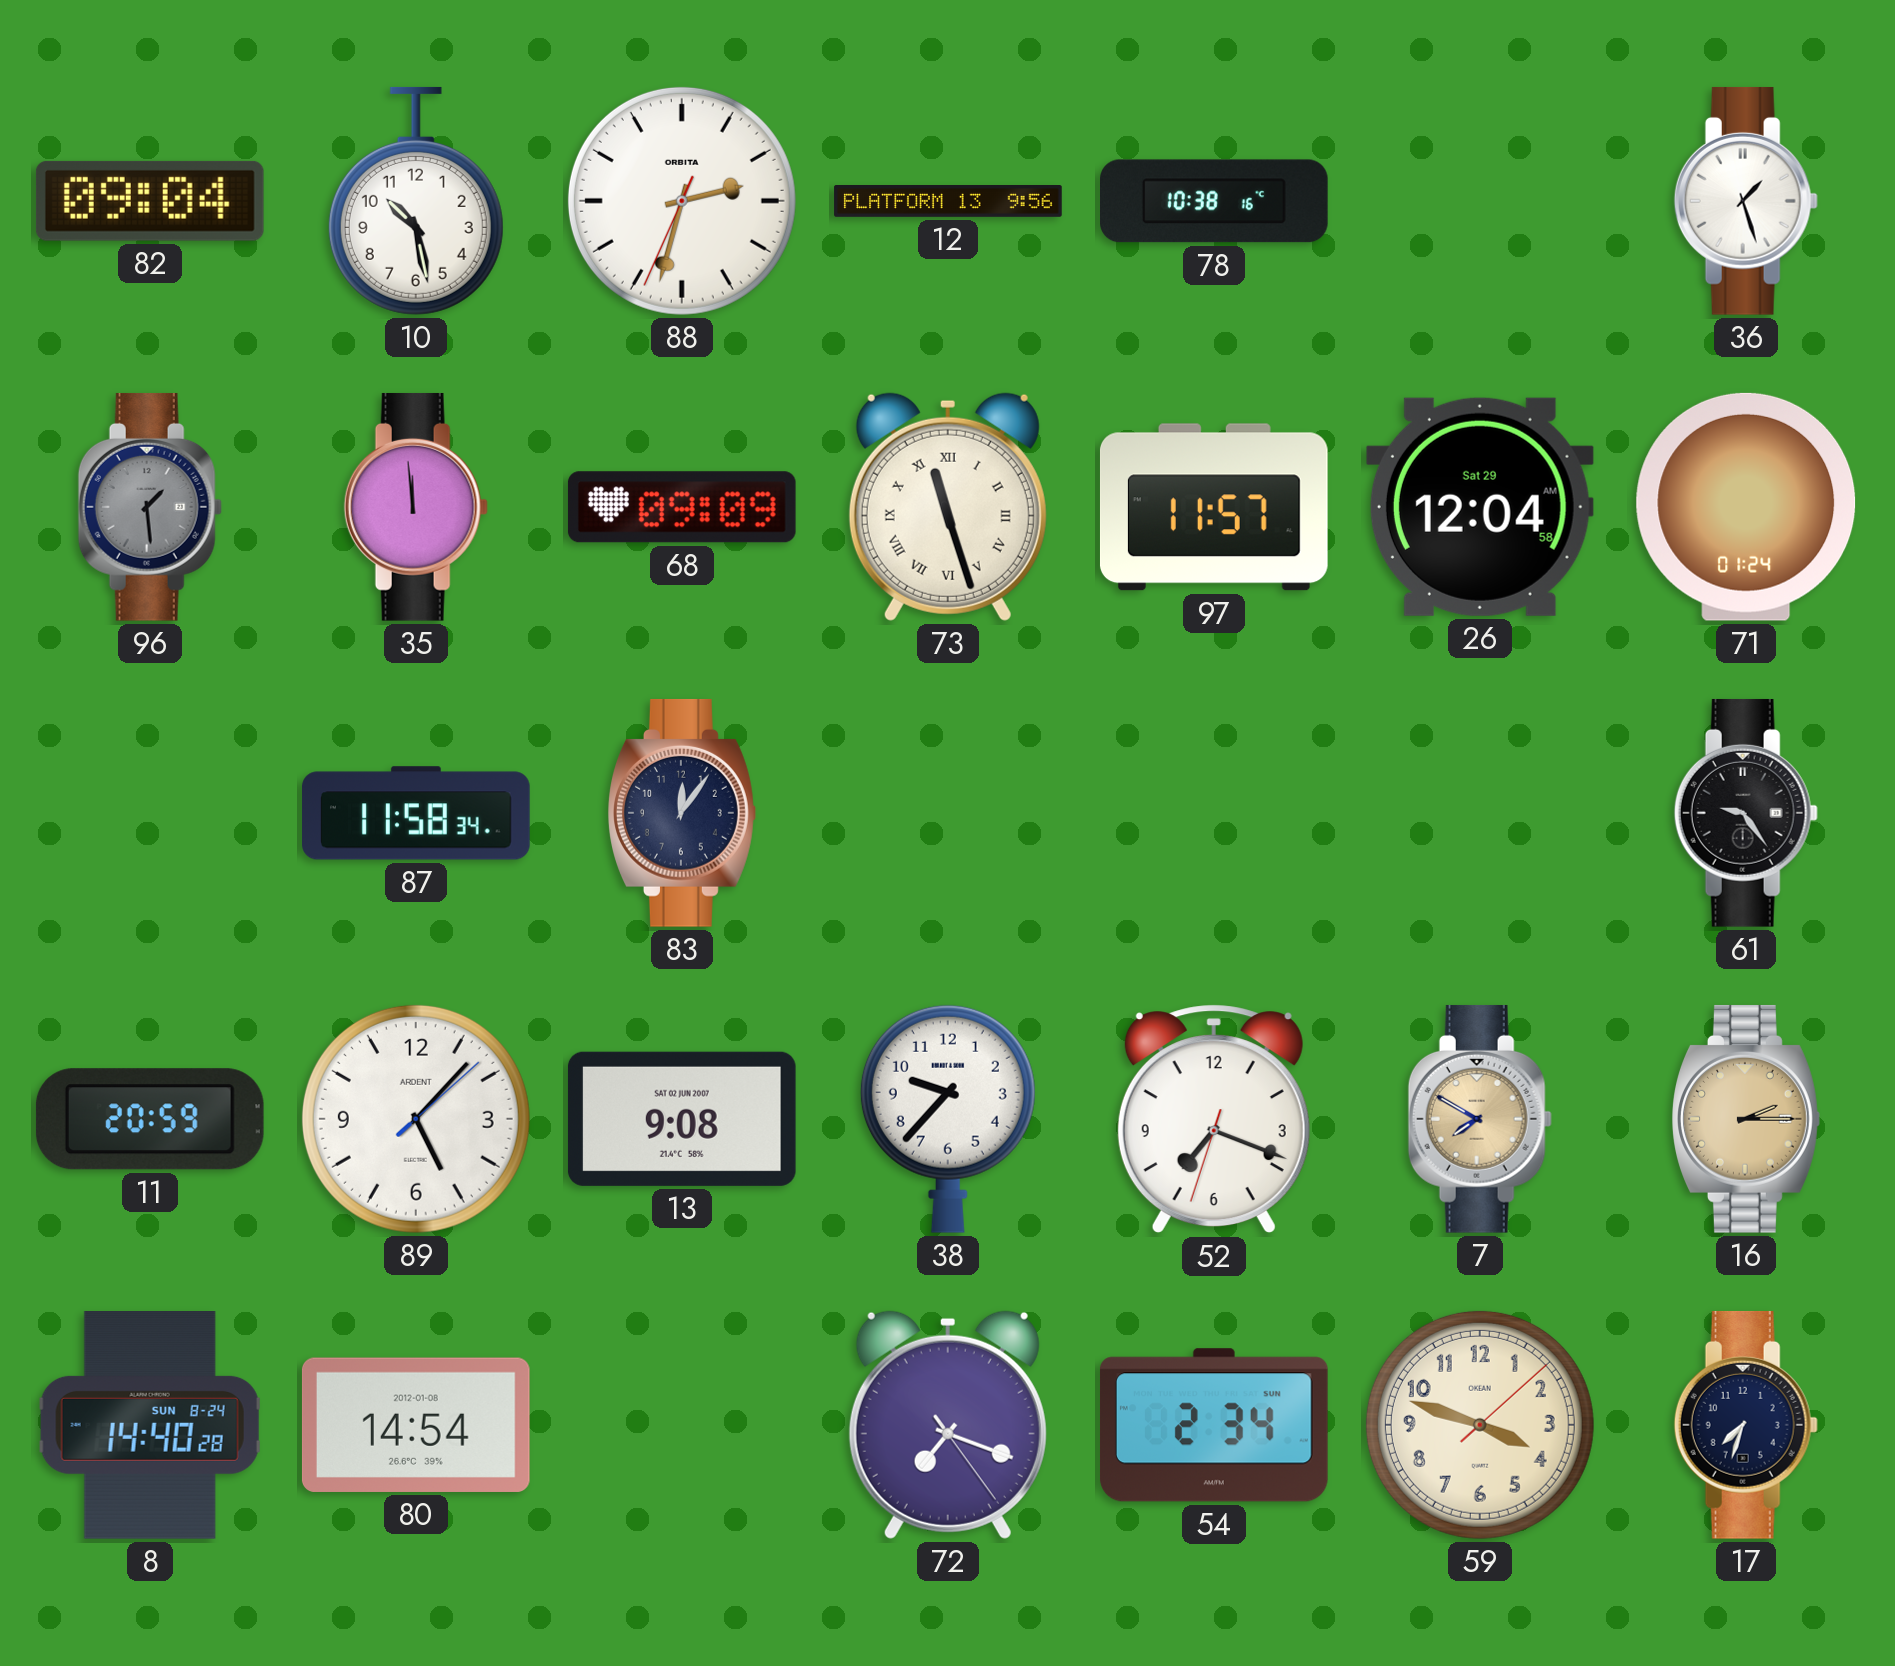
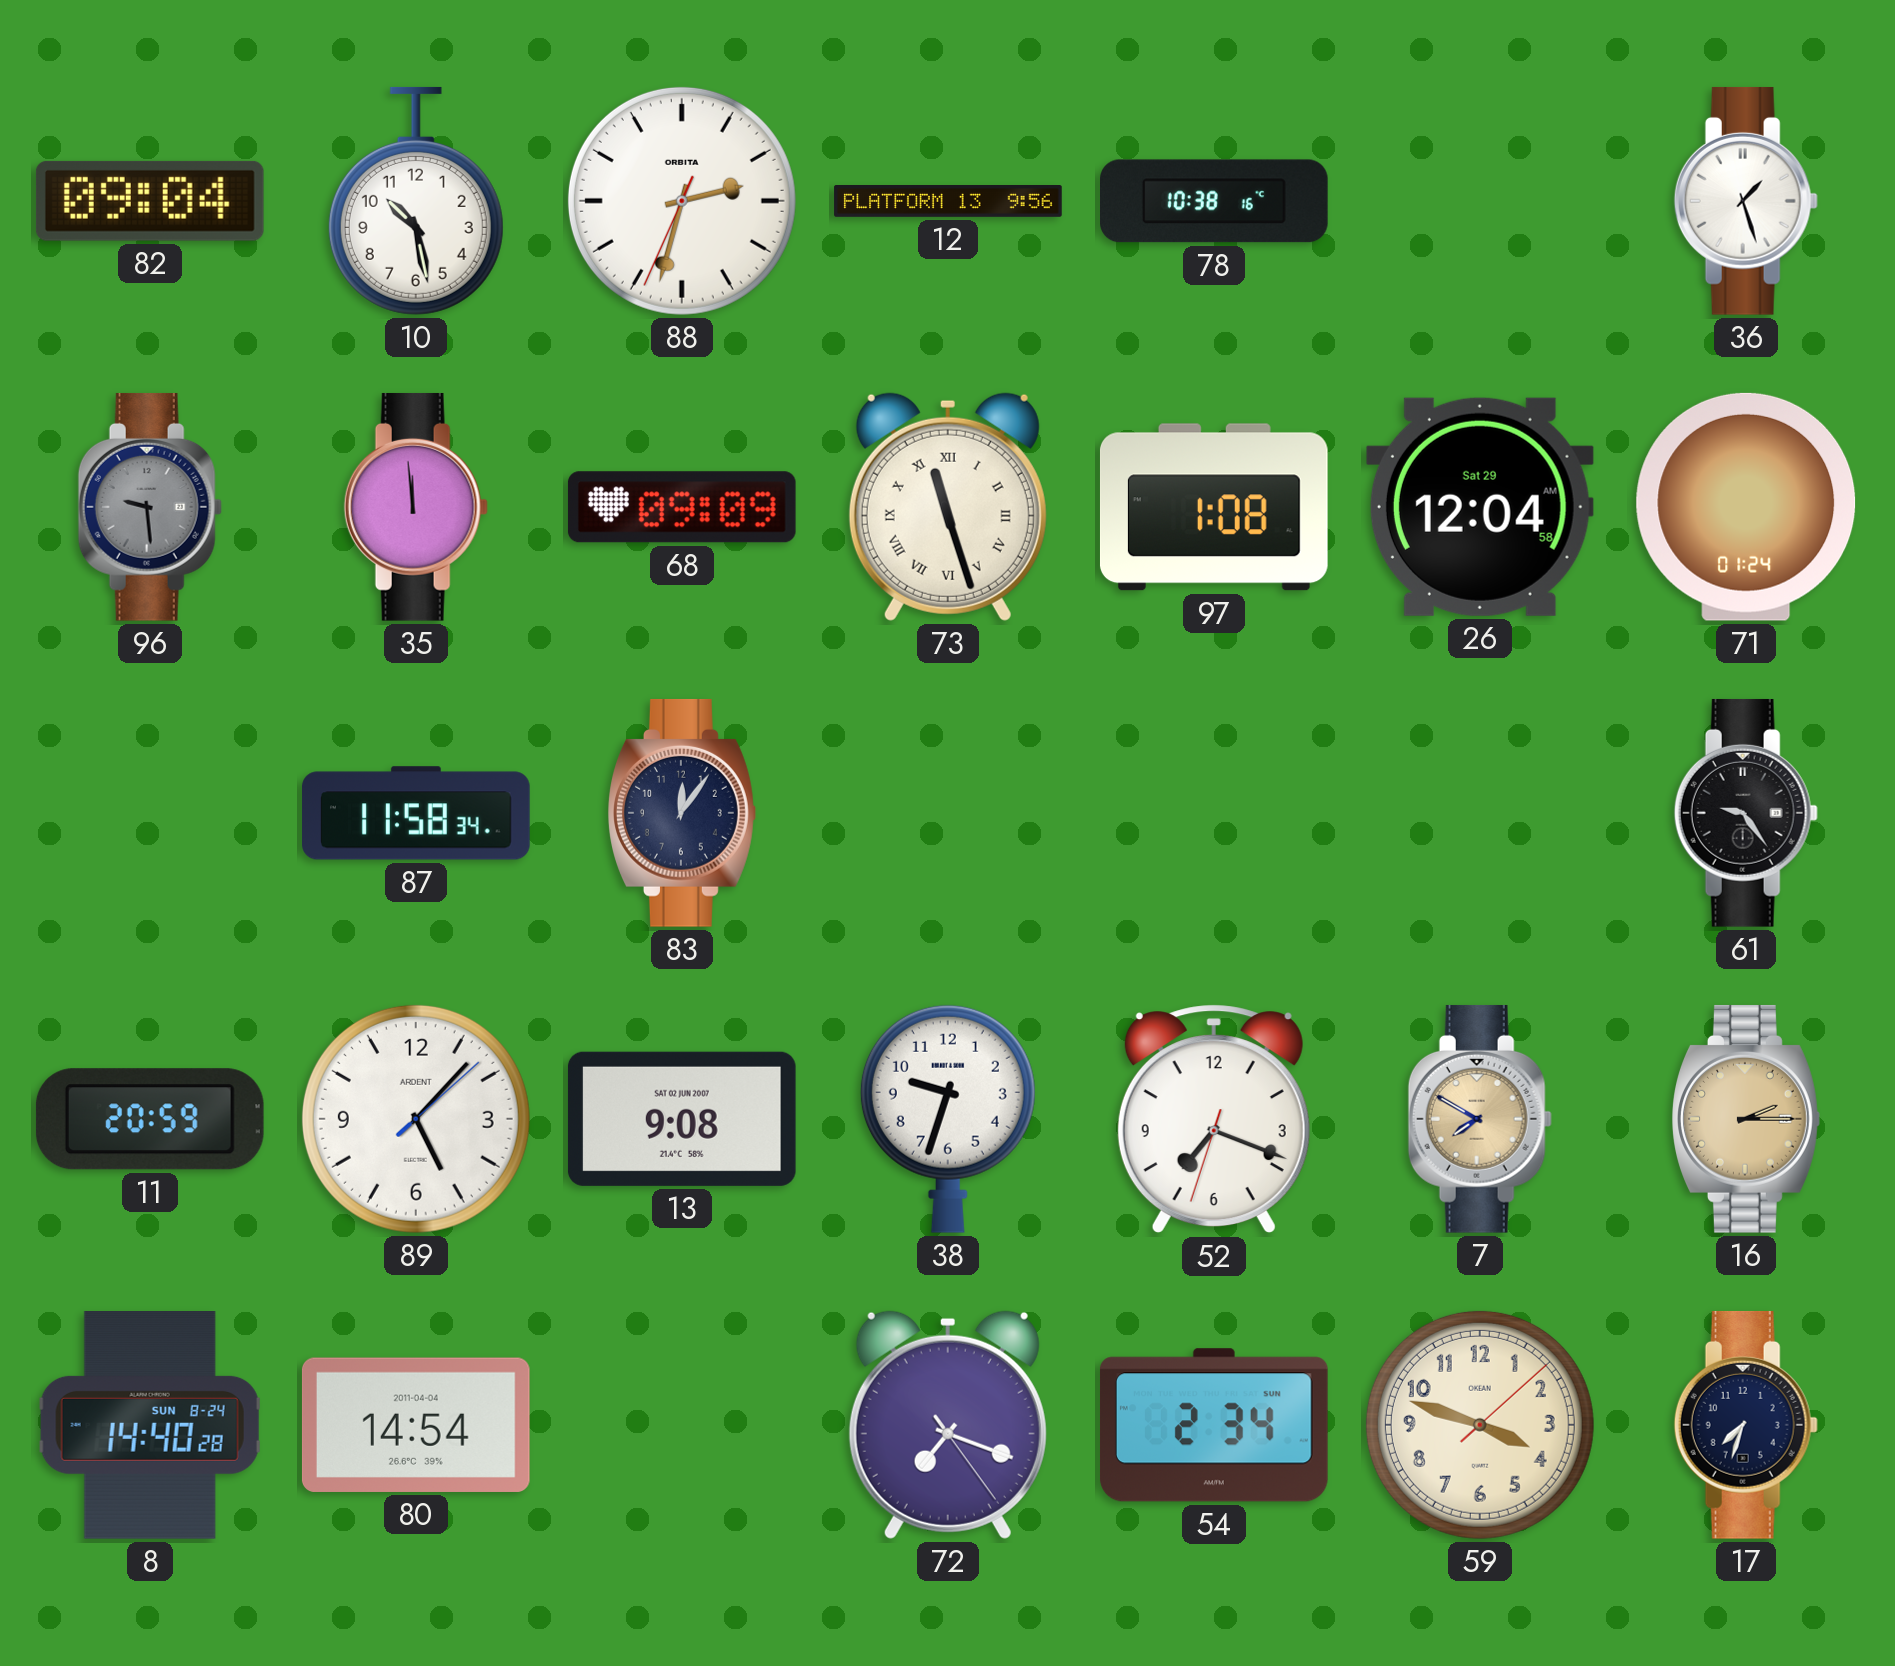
96: 1:29 -> 9:29 (150, 507)
97: 11:57 -> 1:08 (1214, 507)
38: 9:37 -> 9:33 (948, 1119)
80 date: 2012-01-08 -> 2011-04-04 (416, 1425)
